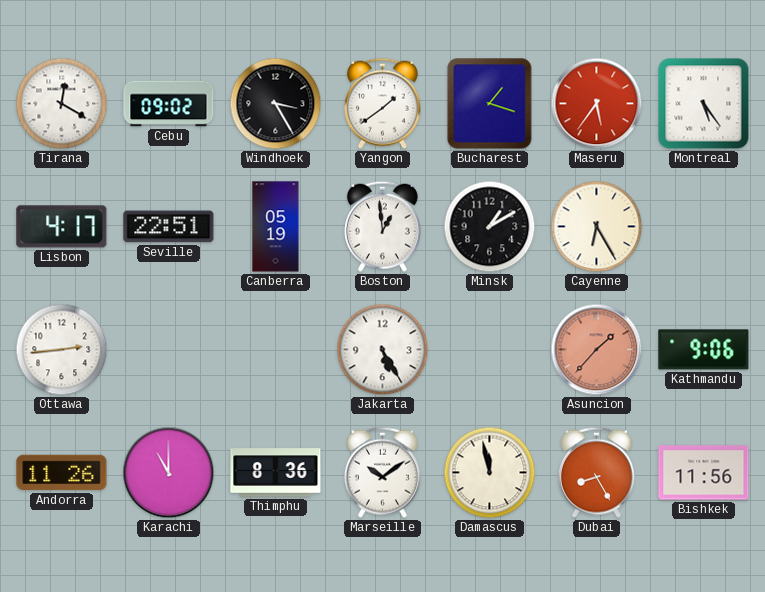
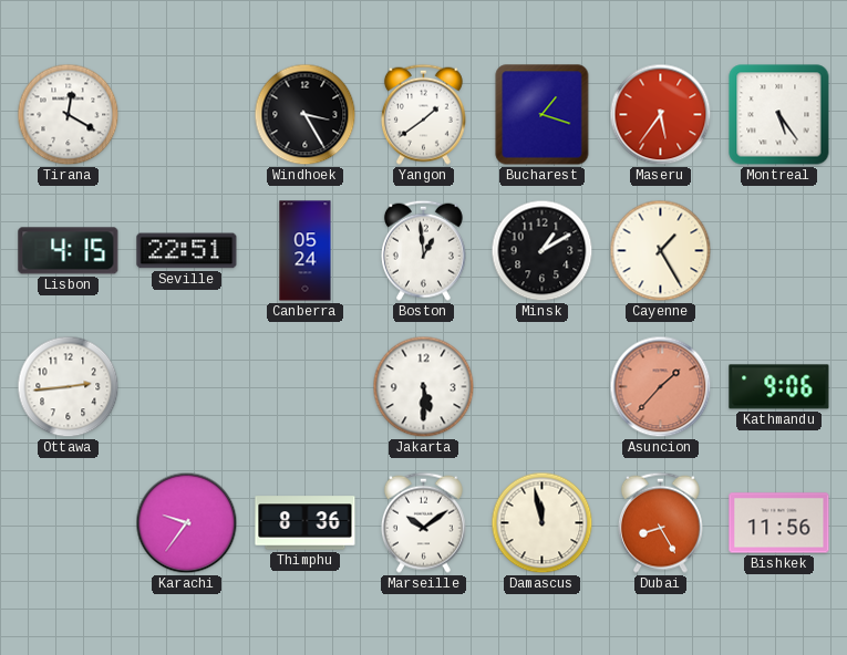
Cebu: 09:02 -> none (169, 104)
Lisbon: 4:17 -> 4:15 (69, 251)
Canberra: 05:19 -> 05:24 (306, 251)
Cayenne: 6:25 -> 1:25 (661, 251)
Jakarta: 5:25 -> 5:30 (424, 387)
Andorra: 11:26 -> none (62, 473)
Karachi: 11:00 -> 9:36 (187, 523)
